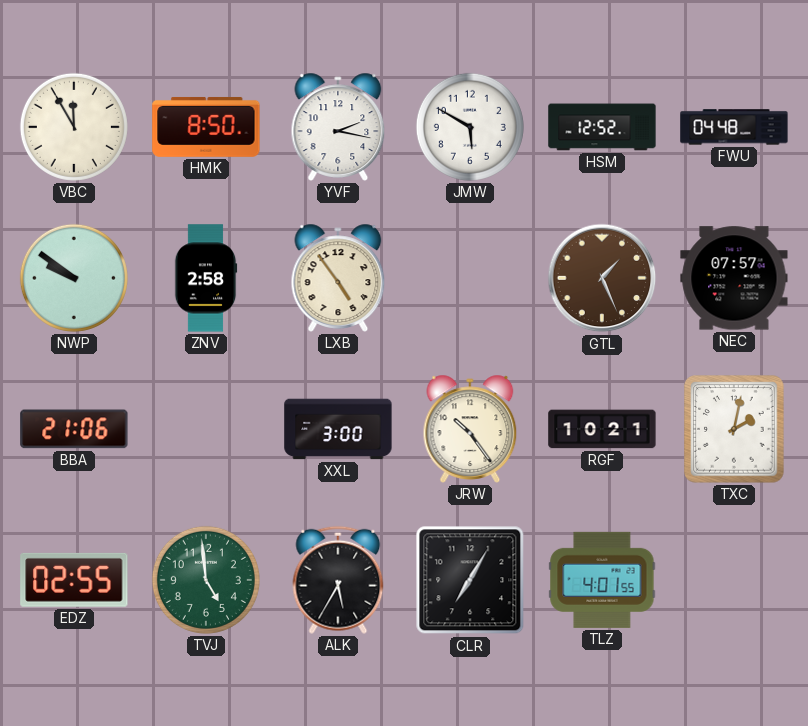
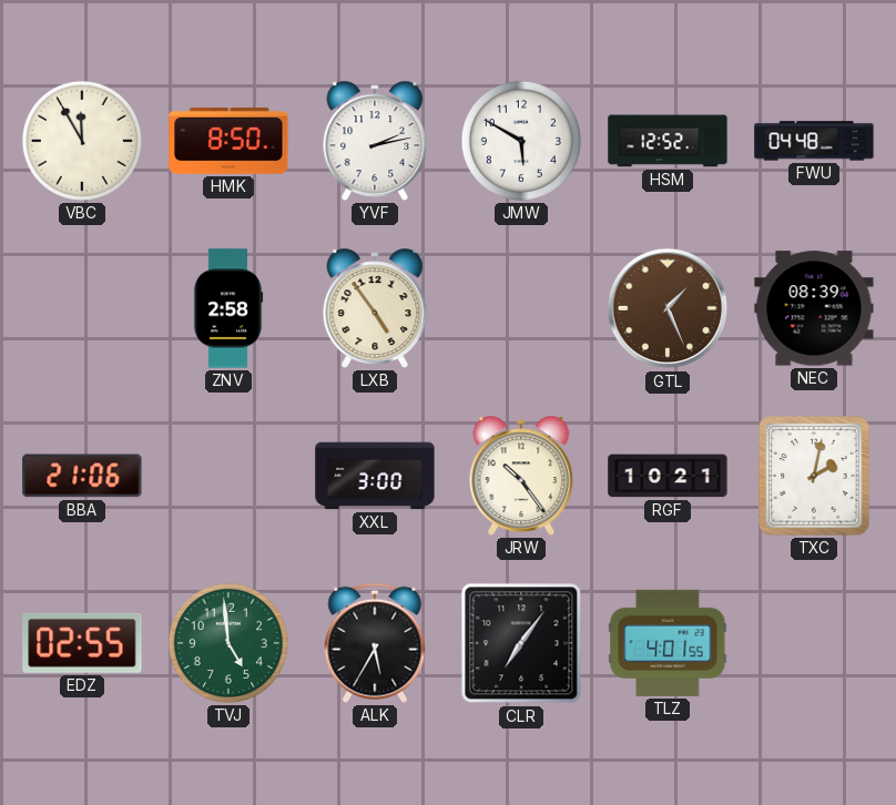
YVF: 2:17 -> 2:13 (375, 141)
NWP: 9:51 -> none (74, 278)
NEC: 07:57 -> 08:39 (814, 308)
CLR: 7:05 -> 7:06 (521, 643)
